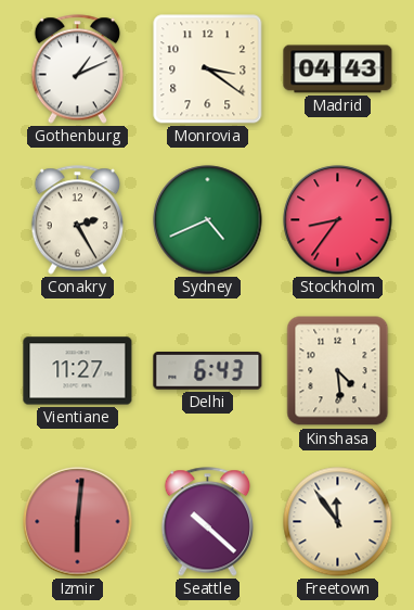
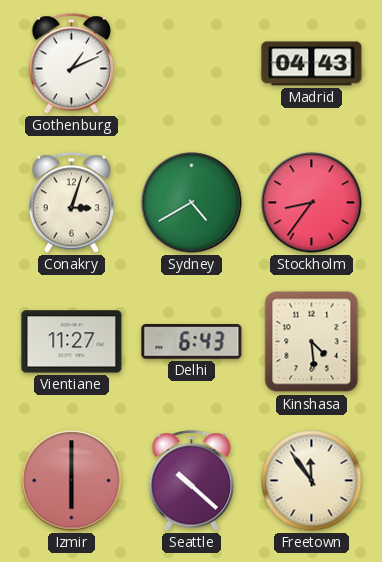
Monrovia: 3:21 -> none (208, 69)
Conakry: 2:25 -> 3:03 (71, 203)
Sydney: 4:41 -> 4:40 (192, 203)
Izmir: 6:01 -> 6:00 (72, 481)
